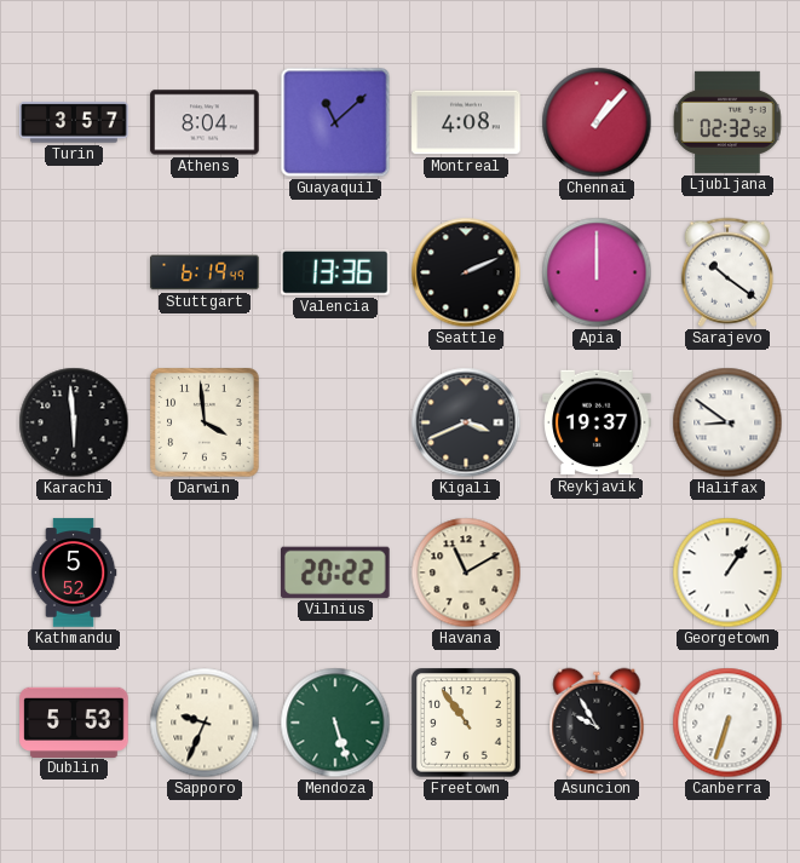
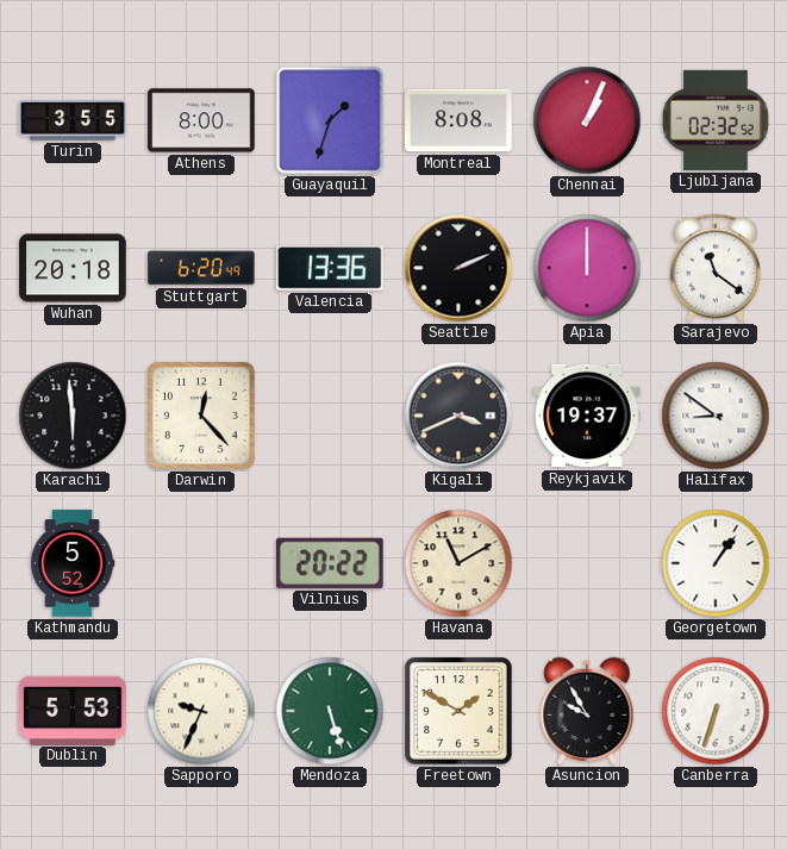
Turin: 3:57 -> 3:55 (73, 120)
Athens: 8:04 -> 8:00 (201, 120)
Guayaquil: 11:08 -> 1:33 (330, 120)
Montreal: 4:08 -> 8:08 (458, 120)
Chennai: 1:07 -> 1:04 (587, 120)
Wuhan: none -> 20:18 (73, 268)
Stuttgart: 6:19 -> 6:20 (201, 268)
Sarajevo: 10:21 -> 11:21 (716, 268)
Darwin: 3:59 -> 12:23 (201, 416)
Freetown: 10:54 -> 1:50 (458, 711)
